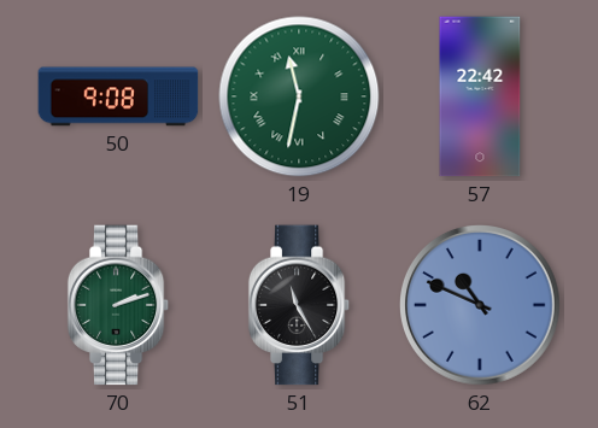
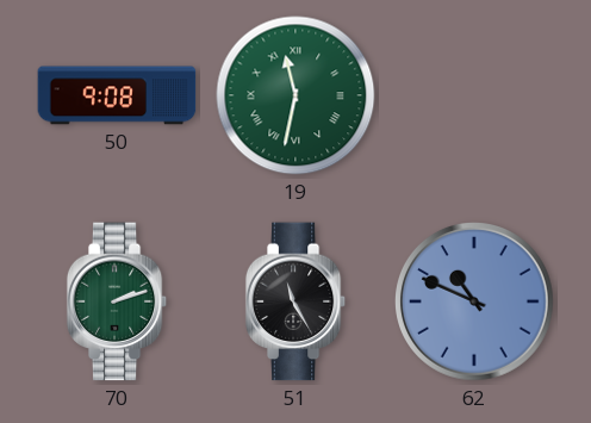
57: 22:42 -> none (480, 96)
